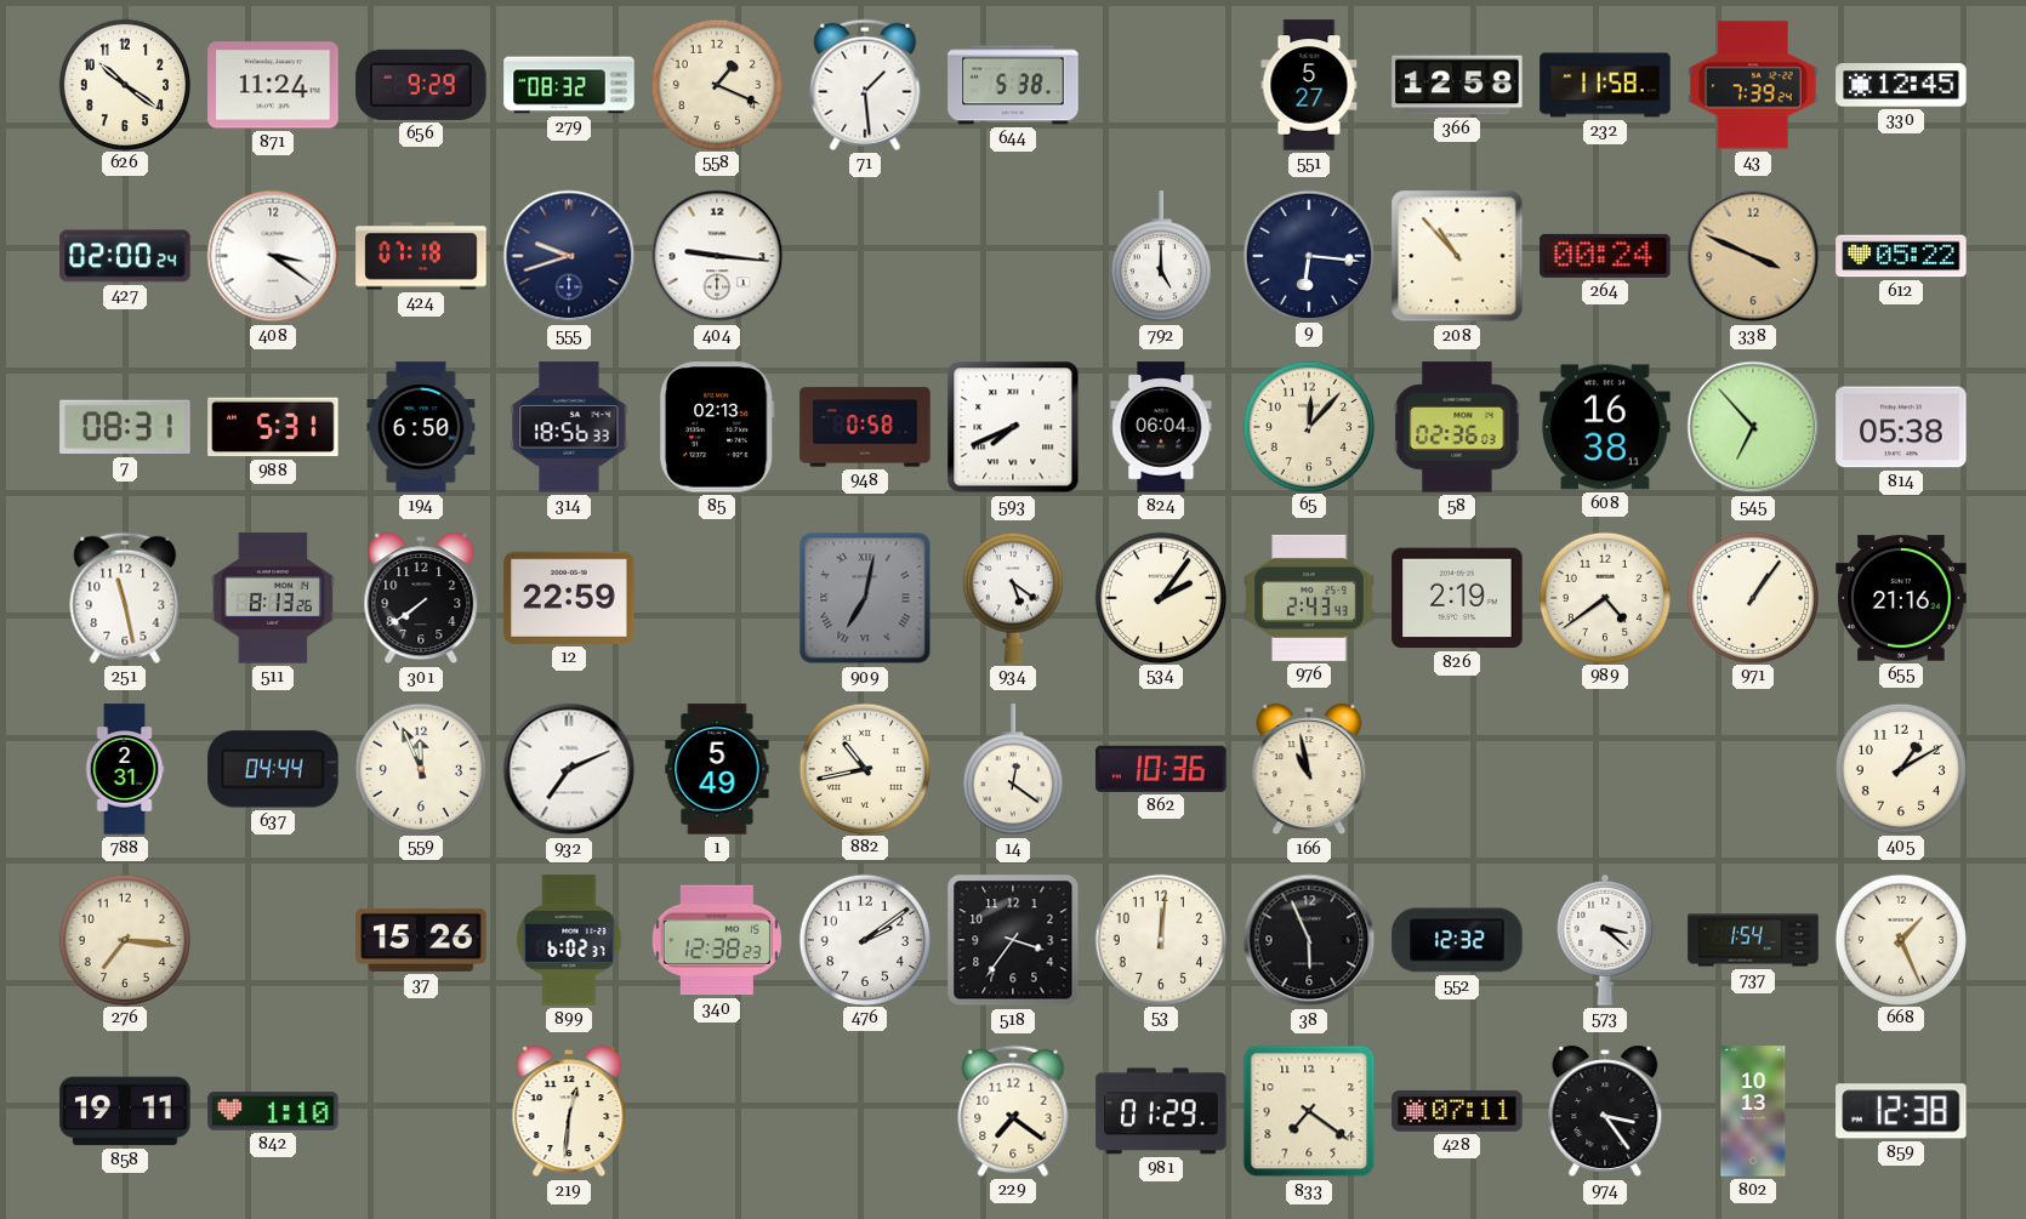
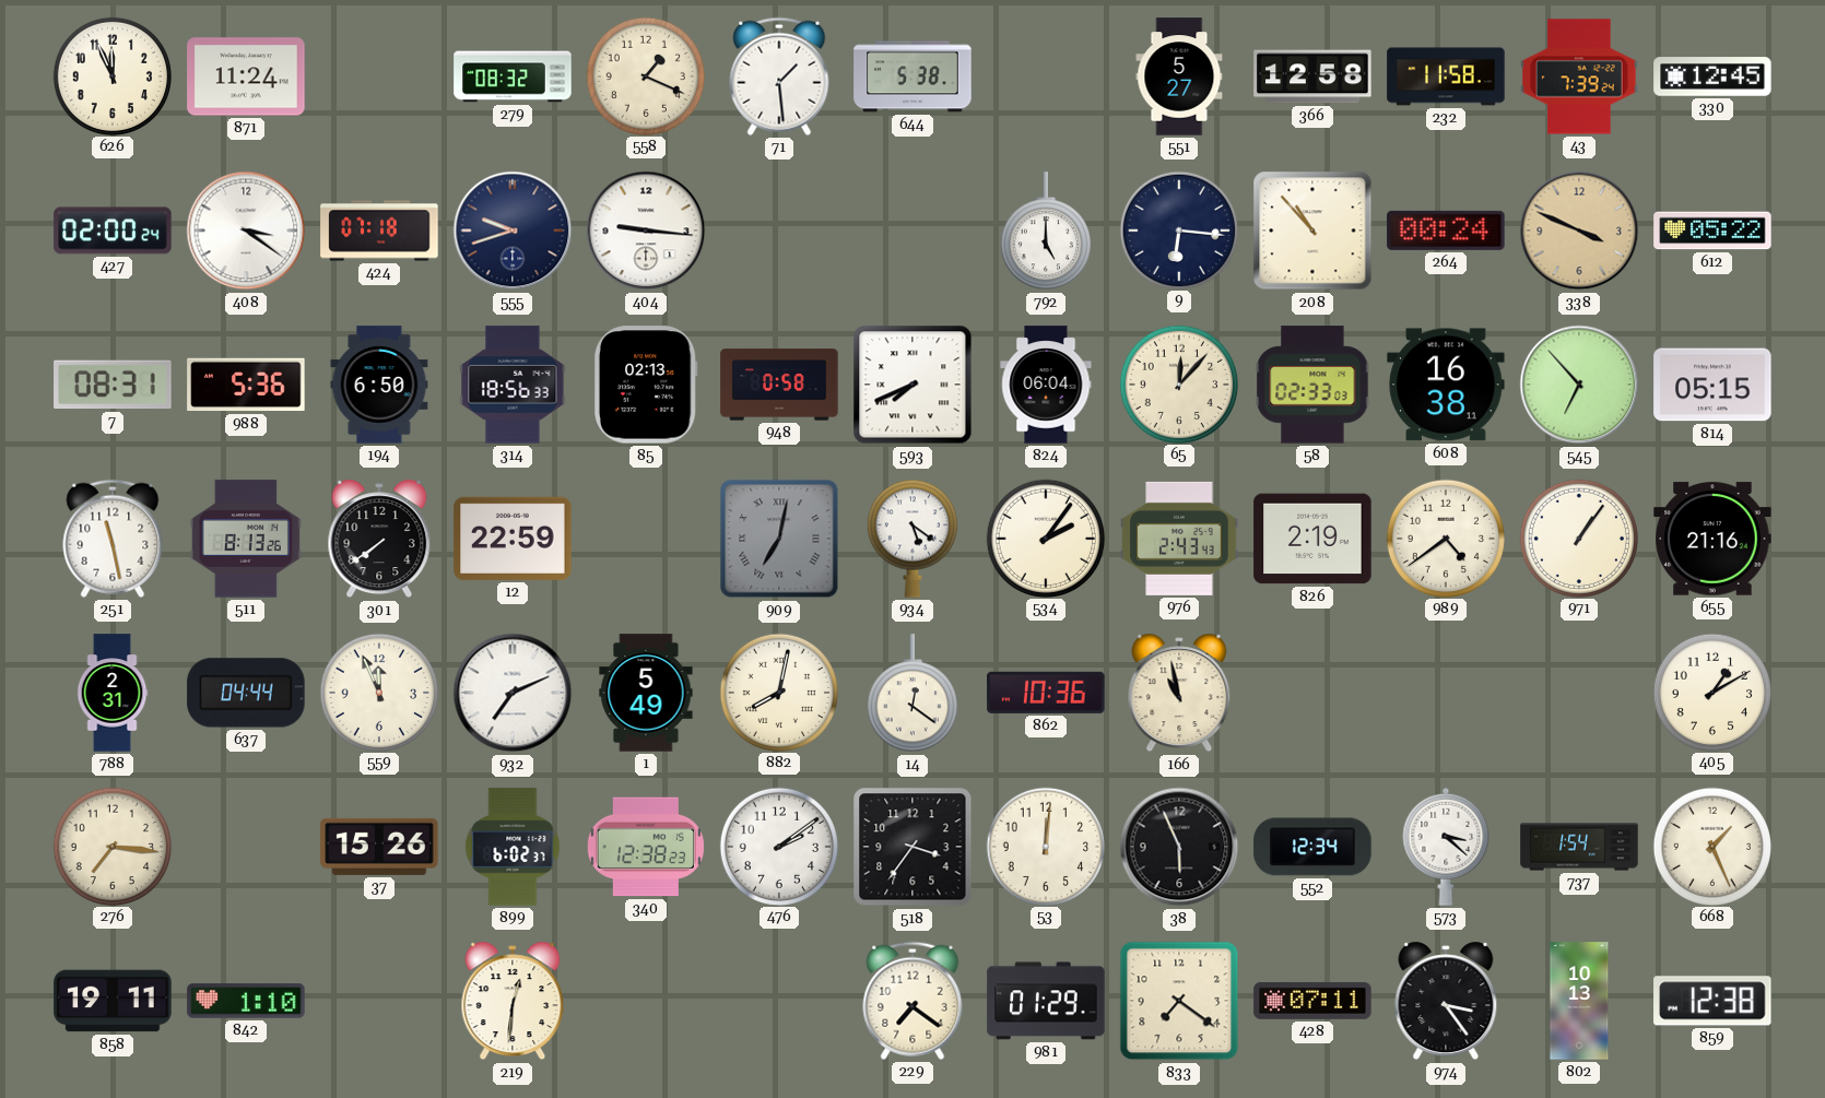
626: 10:21 -> 11:56 (111, 75)
656: 9:29 -> none (421, 85)
988: 5:31 -> 5:36 (246, 385)
58: 02:36 -> 02:33 (1312, 385)
814: 05:38 -> 05:15 (1712, 385)
882: 10:43 -> 8:02 (778, 692)
552: 12:32 -> 12:34 (1312, 847)
